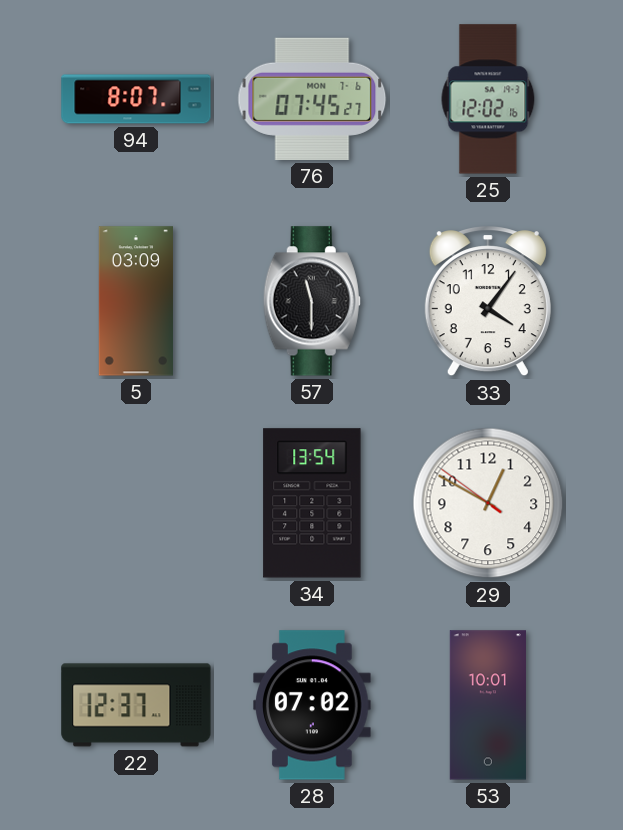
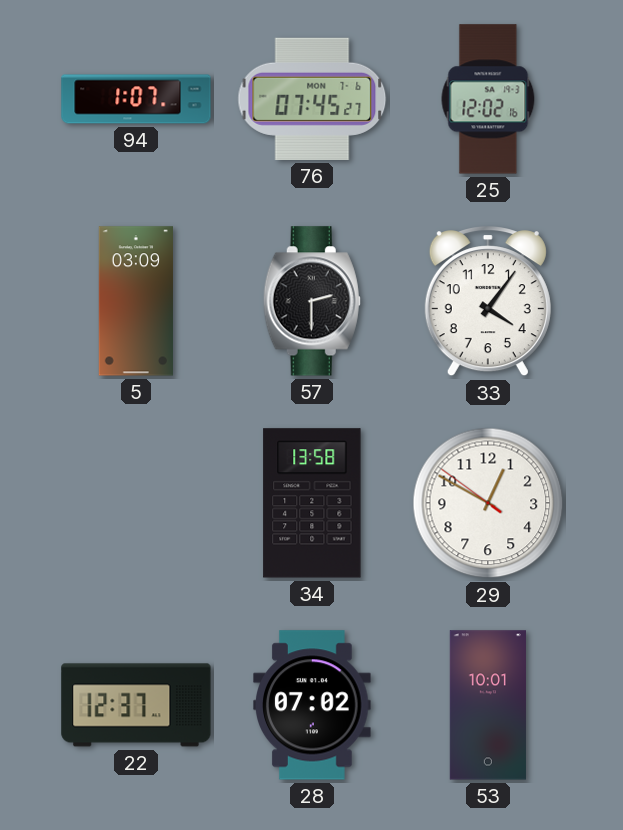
94: 8:07 -> 1:07 (136, 99)
57: 11:30 -> 2:30 (312, 301)
34: 13:54 -> 13:58 (312, 503)
